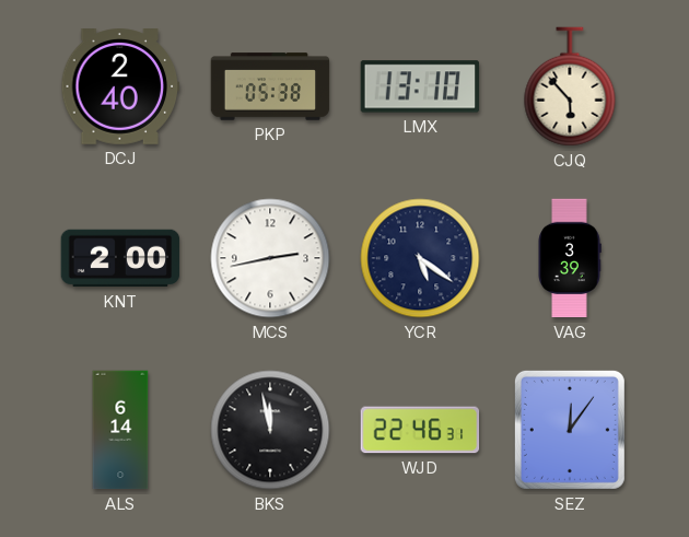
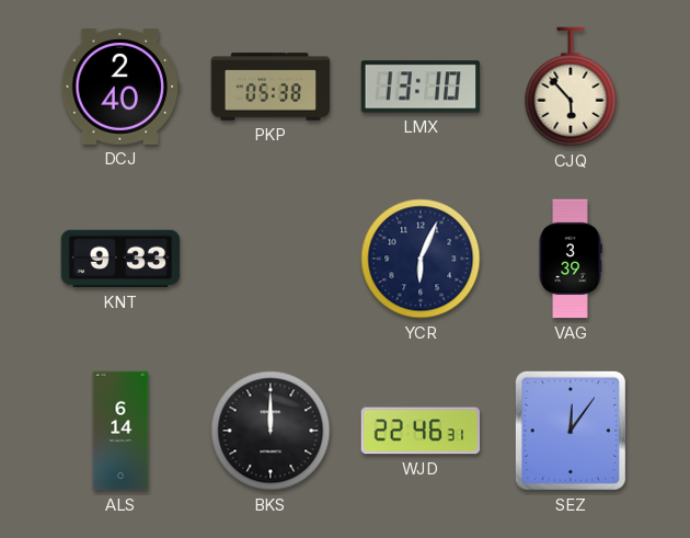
KNT: 2:00 -> 9:33 (120, 259)
MCS: 2:43 -> none (270, 258)
YCR: 5:21 -> 6:04 (421, 259)
BKS: 11:58 -> 12:00 (271, 431)
